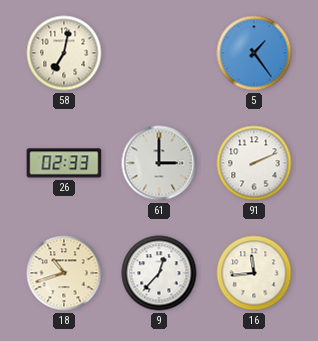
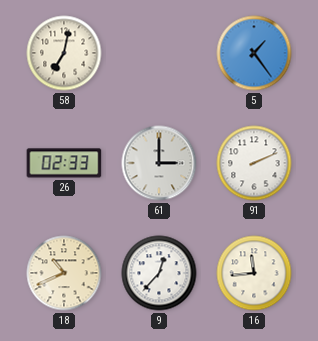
18: 10:42 -> 10:41 (64, 273)
